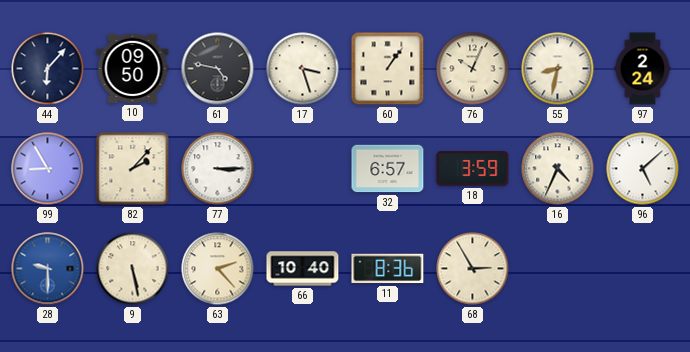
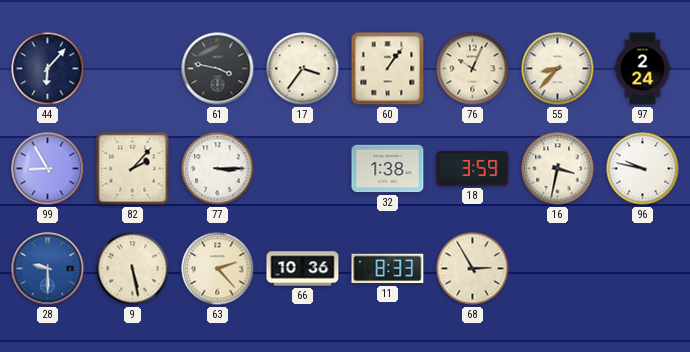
10: 09:50 -> none (133, 68)
61: 4:47 -> 3:47 (218, 69)
17: 3:27 -> 3:36 (303, 69)
55: 8:32 -> 8:37 (558, 69)
32: 6:57 -> 1:38 (388, 169)
16: 4:34 -> 3:32 (558, 169)
96: 5:08 -> 9:47 (643, 169)
66: 10:40 -> 10:36 (303, 269)
11: 8:36 -> 8:33 (388, 269)
